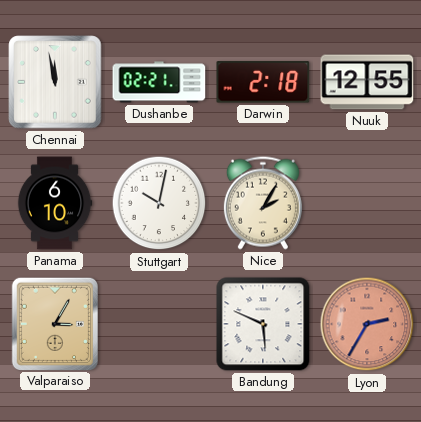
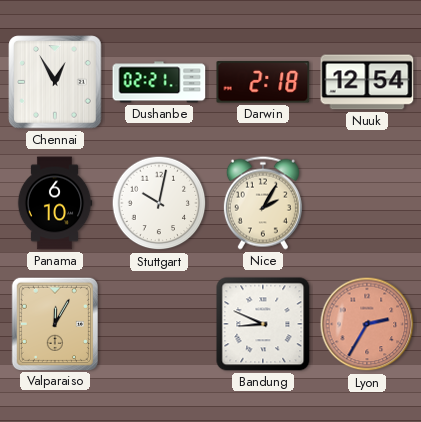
Chennai: 11:58 -> 12:55 (55, 82)
Nuuk: 12:55 -> 12:54 (367, 82)
Valparaiso: 3:05 -> 12:05 (54, 323)
Bandung: 5:49 -> 8:49 (263, 324)
